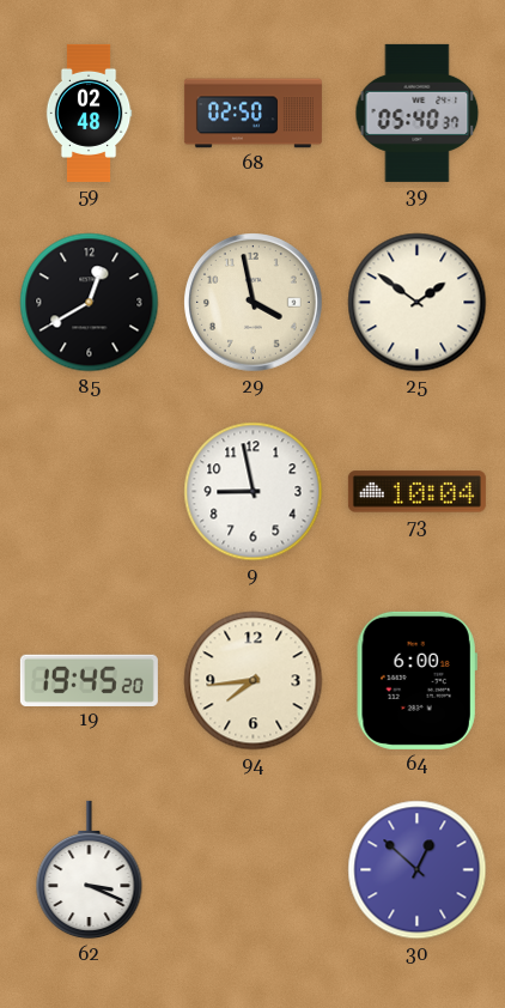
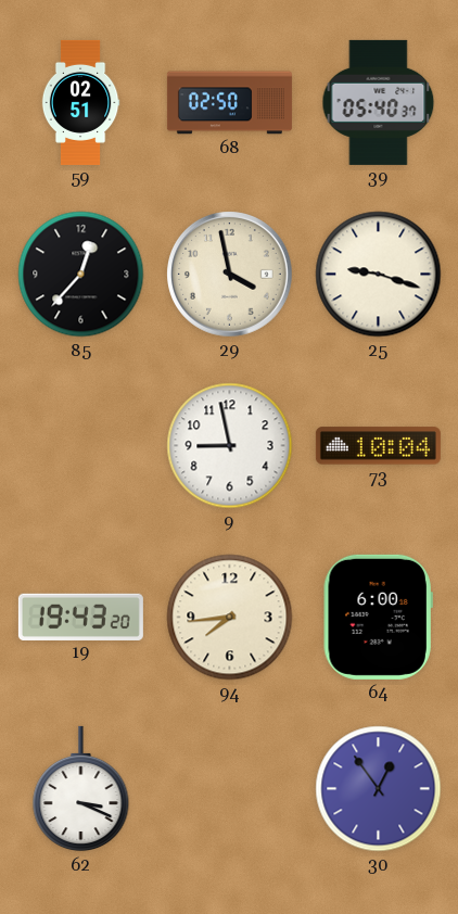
59: 02:48 -> 02:51 (80, 102)
85: 12:40 -> 12:37 (81, 275)
25: 1:51 -> 9:18 (379, 275)
19: 19:45 -> 19:43 (80, 617)
30: 12:52 -> 12:54 (379, 789)
